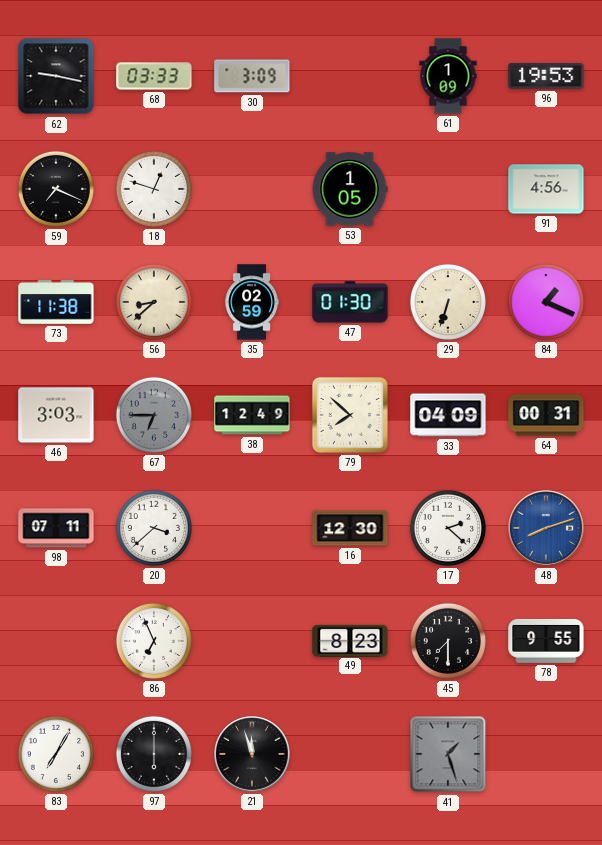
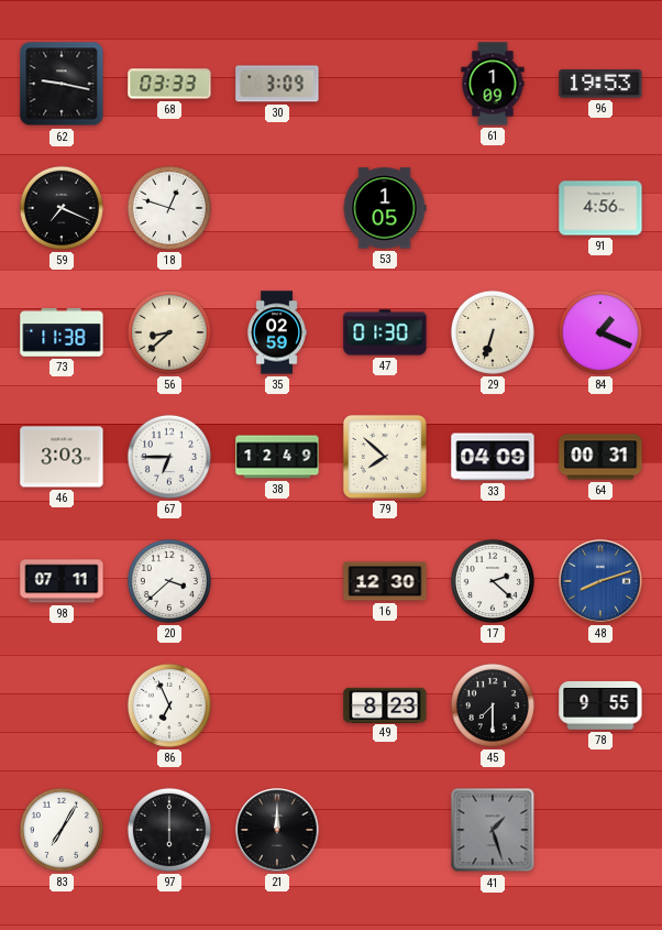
67 dial: grey -> white (169, 457)
21: 11:57 -> 12:00 (277, 830)
